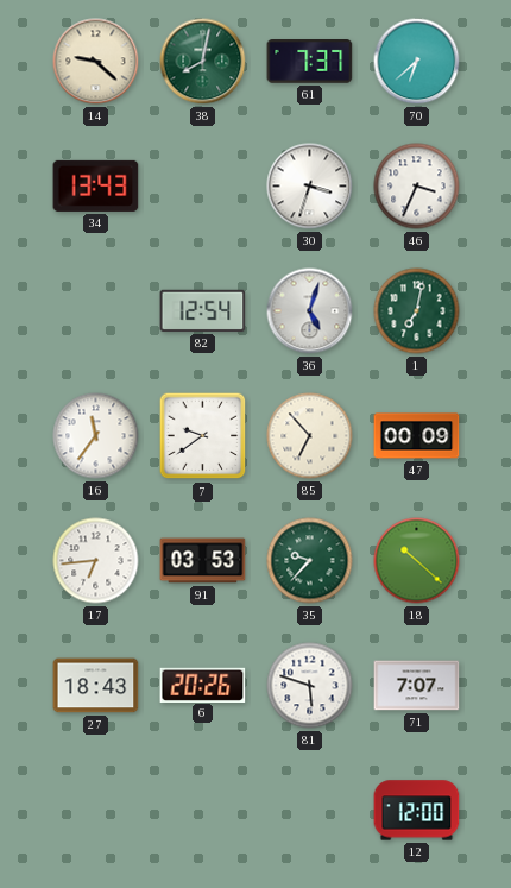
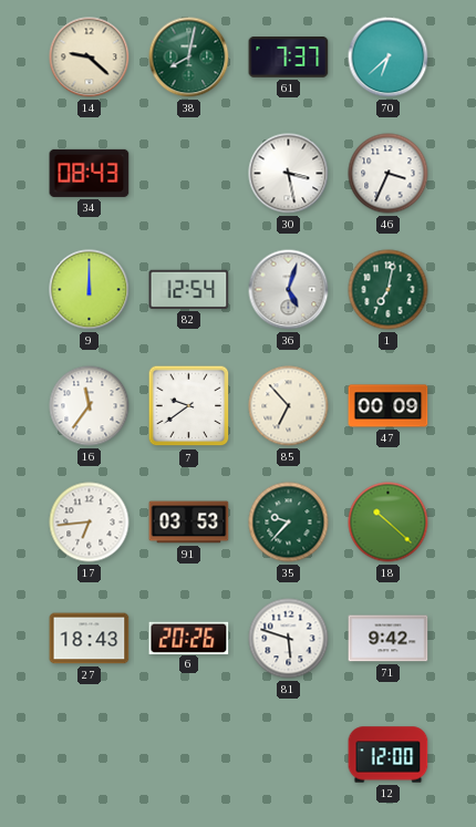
34: 13:43 -> 08:43 (90, 173)
30: 3:33 -> 3:28 (289, 174)
9: none -> 12:00 (90, 290)
71: 7:07 -> 9:42 (389, 639)
